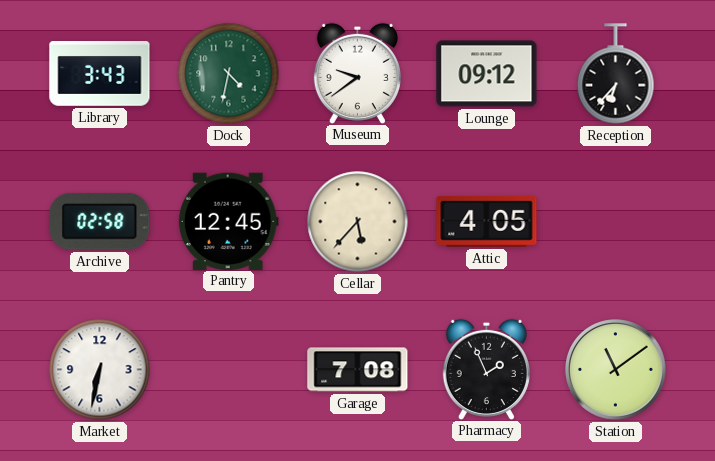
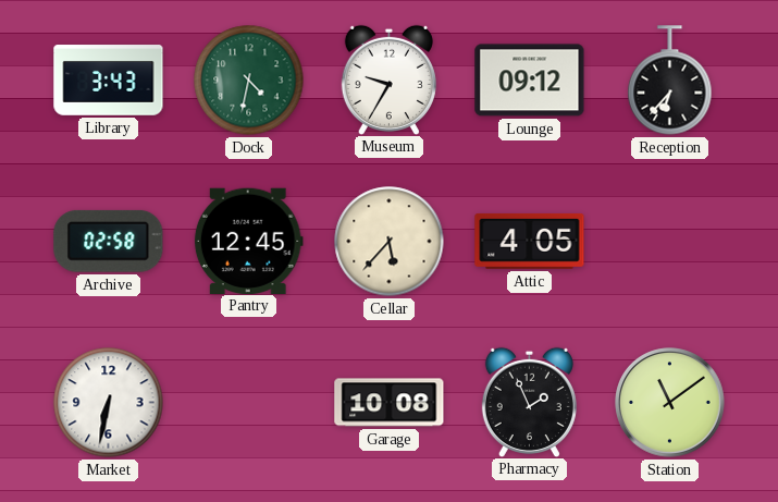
Museum: 9:39 -> 9:35 (388, 79)
Garage: 7:08 -> 10:08 (390, 403)
